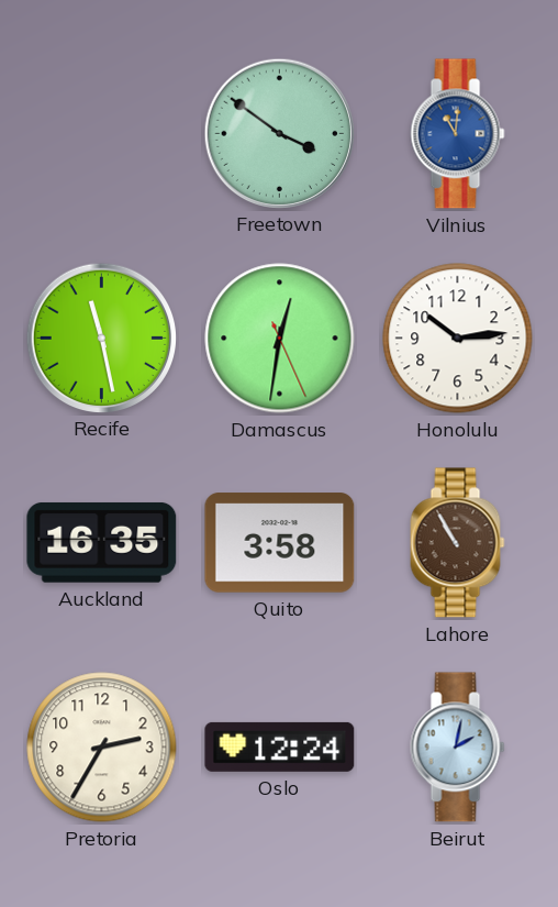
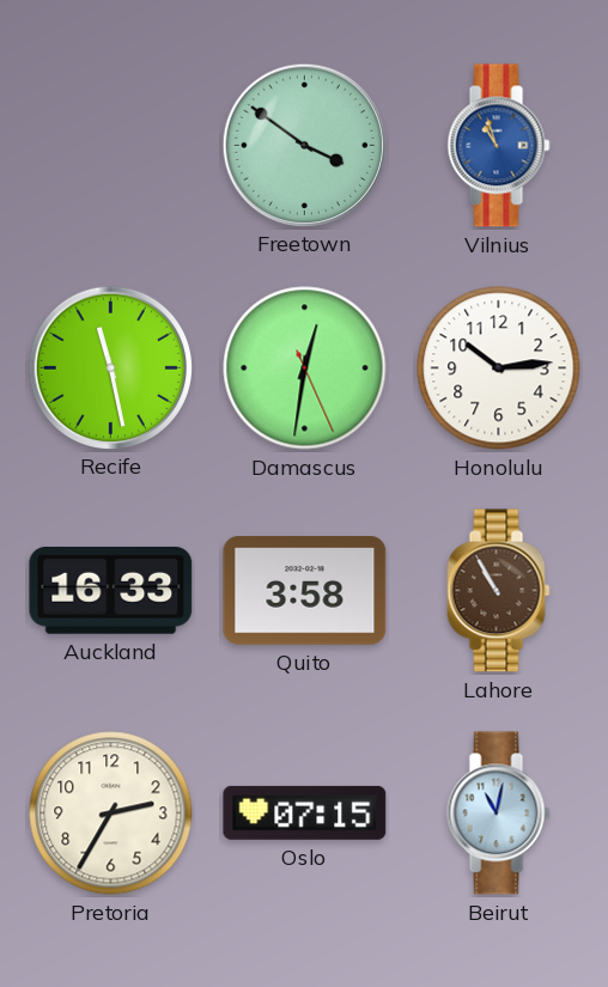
Vilnius: 11:01 -> 10:57 (499, 146)
Auckland: 16:35 -> 16:33 (111, 590)
Oslo: 12:24 -> 07:15 (305, 812)
Beirut: 2:02 -> 11:02 (499, 814)
